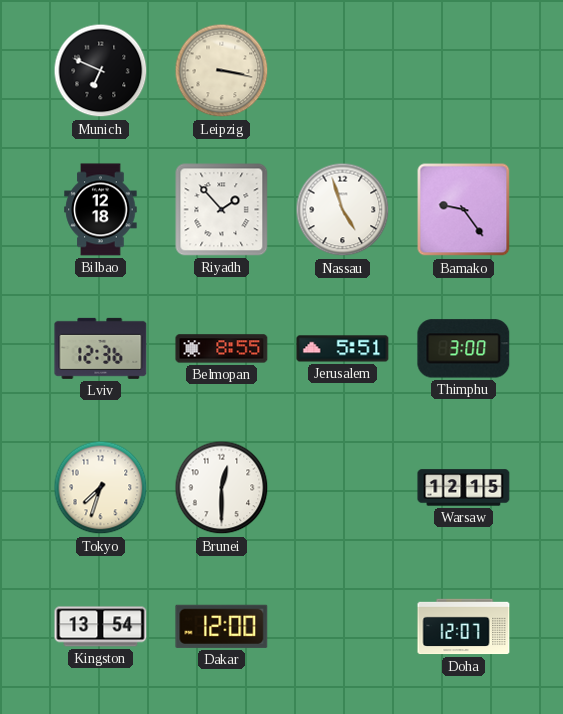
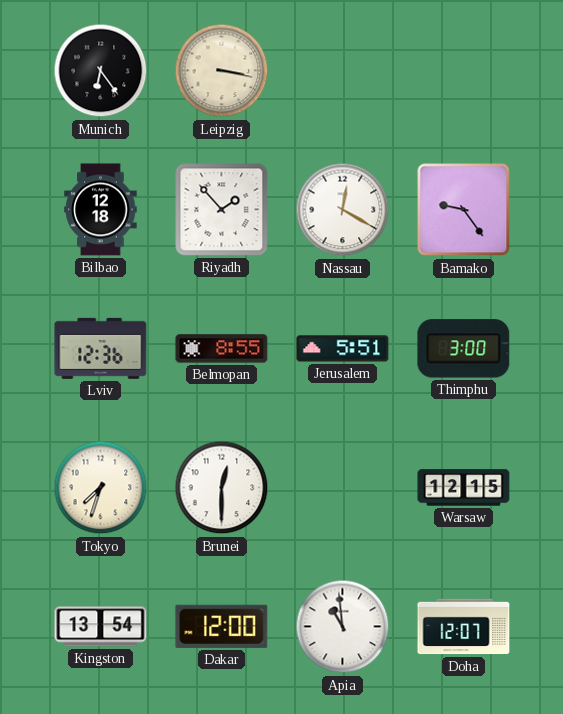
Munich: 6:49 -> 6:24 (101, 71)
Nassau: 4:57 -> 12:20 (343, 210)
Apia: none -> 10:59 (343, 627)
